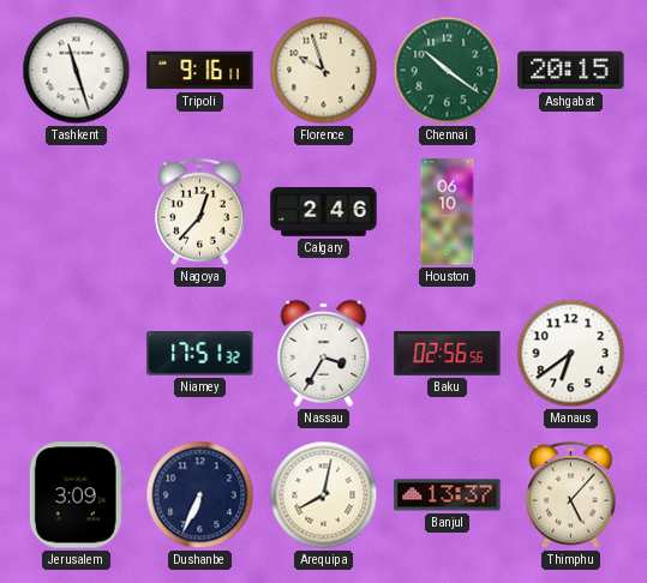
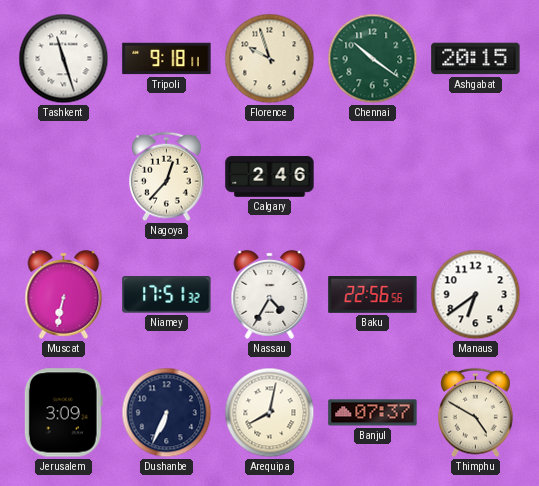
Tripoli: 9:16 -> 9:18 (167, 59)
Houston: 06:10 -> none (448, 212)
Muscat: none -> 6:32 (64, 294)
Nassau: 3:35 -> 4:35 (270, 294)
Baku: 02:56 -> 22:56 (373, 295)
Banjul: 13:37 -> 07:37 (373, 413)
Thimphu: 5:07 -> 4:50 (476, 413)
